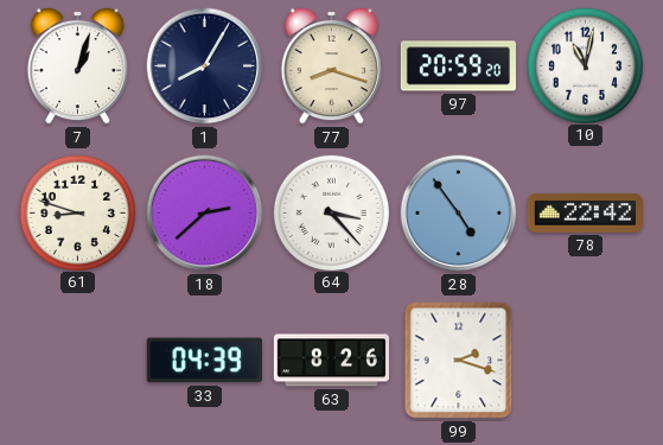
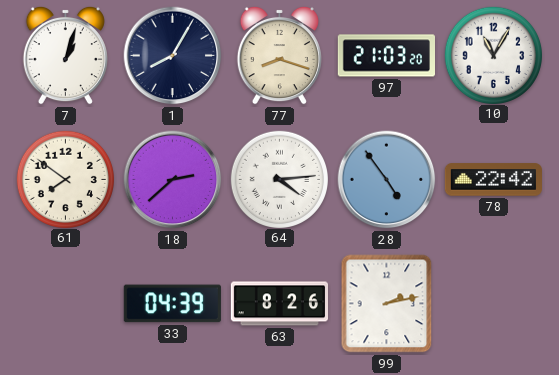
97: 20:59 -> 21:03 (386, 56)
10: 11:02 -> 11:05 (493, 55)
61: 8:48 -> 7:51 (65, 179)
64: 3:23 -> 4:14 (279, 179)
99: 2:18 -> 2:13 (387, 304)
